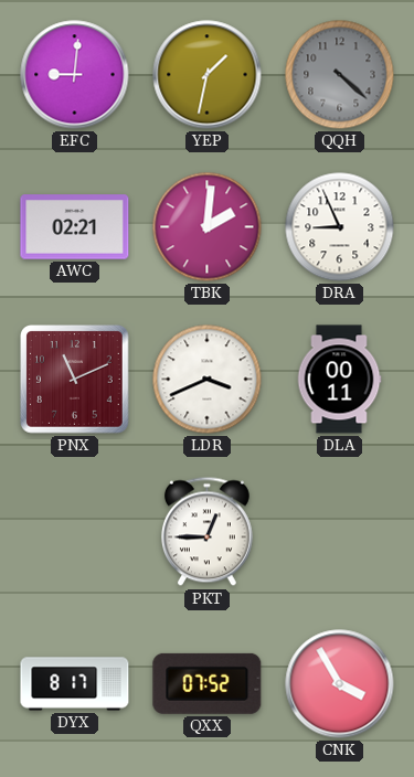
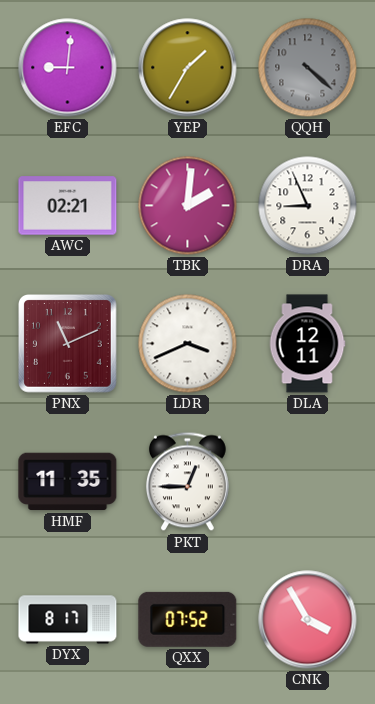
YEP: 1:32 -> 1:35 (188, 68)
DLA: 00:11 -> 12:11 (307, 344)
HMF: none -> 11:35 (68, 482)
